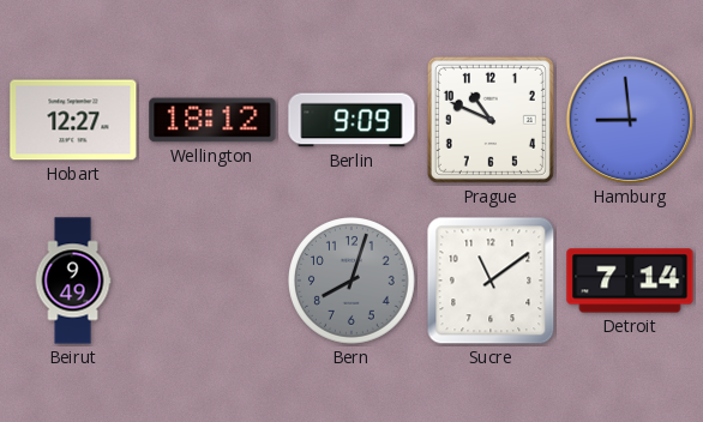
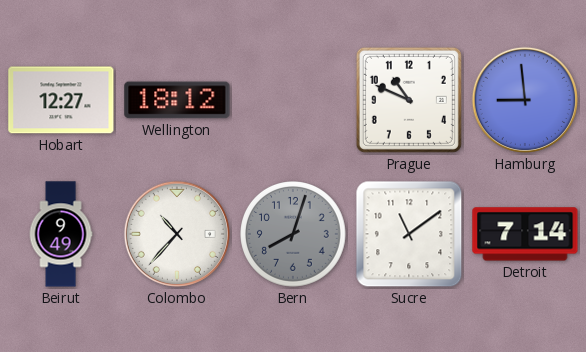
Berlin: 9:09 -> none (351, 120)
Colombo: none -> 10:37 (177, 234)
